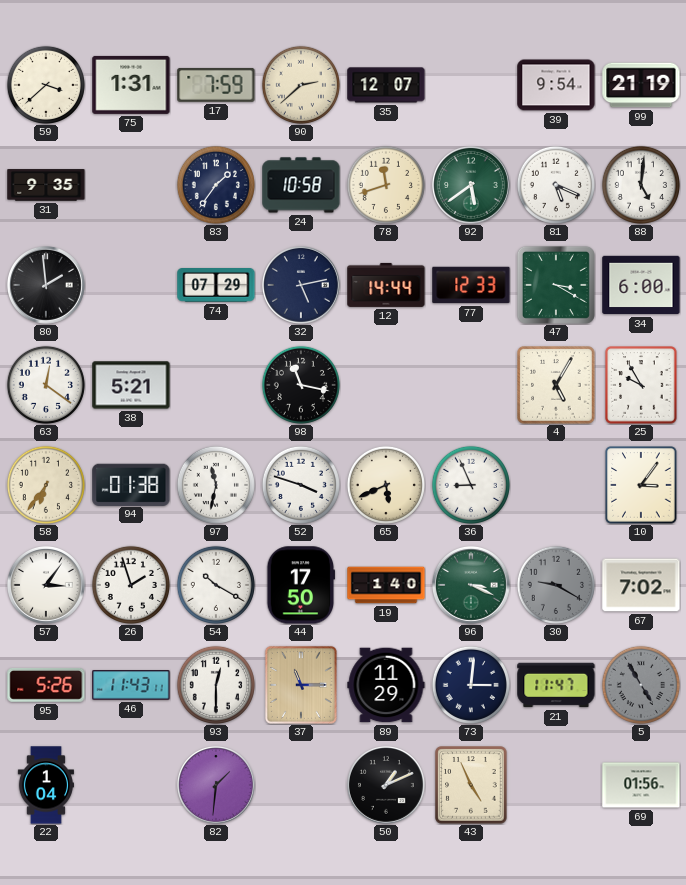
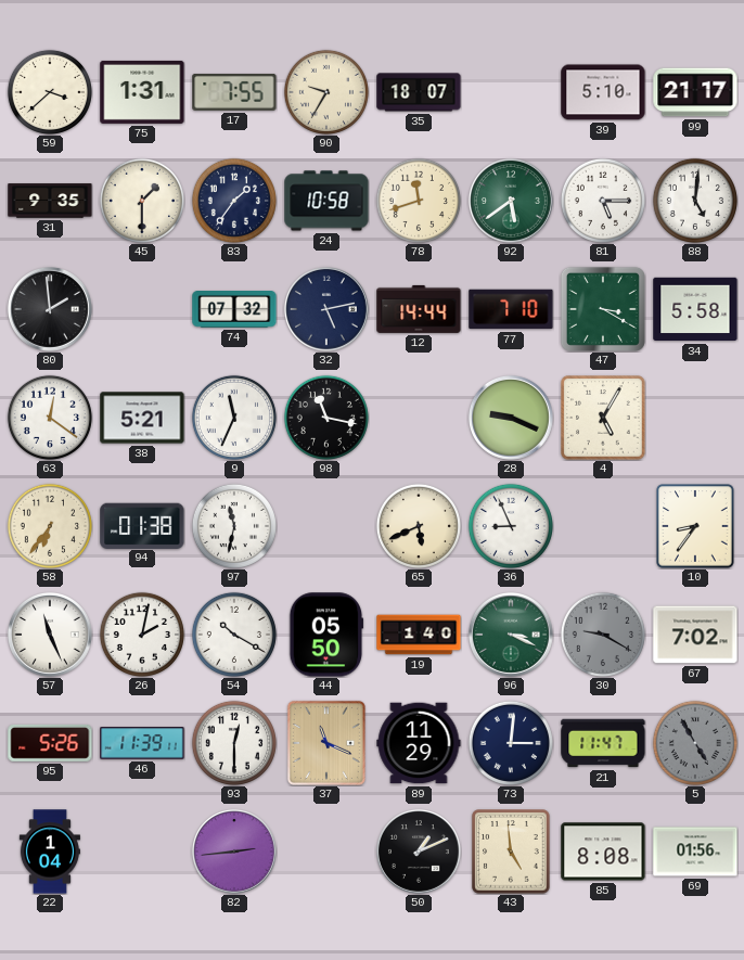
17: 7:59 -> 7:55 (234, 92)
90: 2:38 -> 9:35 (326, 92)
35: 12:07 -> 18:07 (419, 92)
39: 9:54 -> 5:10 (603, 92)
99: 21:19 -> 21:17 (695, 92)
45: none -> 1:30 (142, 201)
81: 5:19 -> 5:15 (603, 201)
74: 07:29 -> 07:32 (234, 310)
77: 12:33 -> 7:10 (511, 309)
34: 6:00 -> 5:58 (695, 309)
9: none -> 11:34 (234, 418)
28: none -> 9:19 (511, 418)
25: 9:55 -> none (641, 385)
52: 3:48 -> none (301, 485)
10: 3:06 -> 8:36 (695, 526)
57: 3:06 -> 11:26 (50, 635)
26: 1:57 -> 2:02 (142, 635)
44: 17:50 -> 05:50 (326, 635)
46: 11:43 -> 11:39 (142, 743)
37: 11:15 -> 11:19 (326, 743)
82: 1:31 -> 2:44 (234, 852)
43: 4:56 -> 4:59 (511, 852)
85: none -> 8:08 (603, 852)
